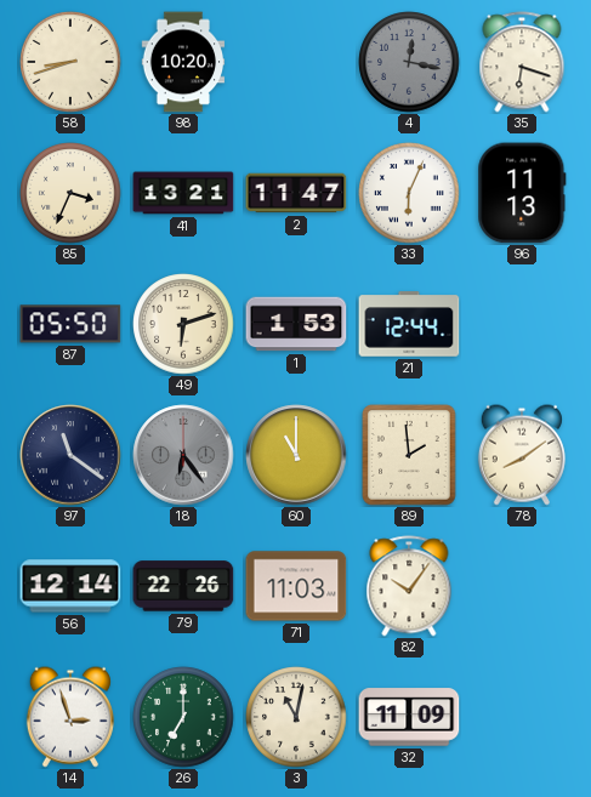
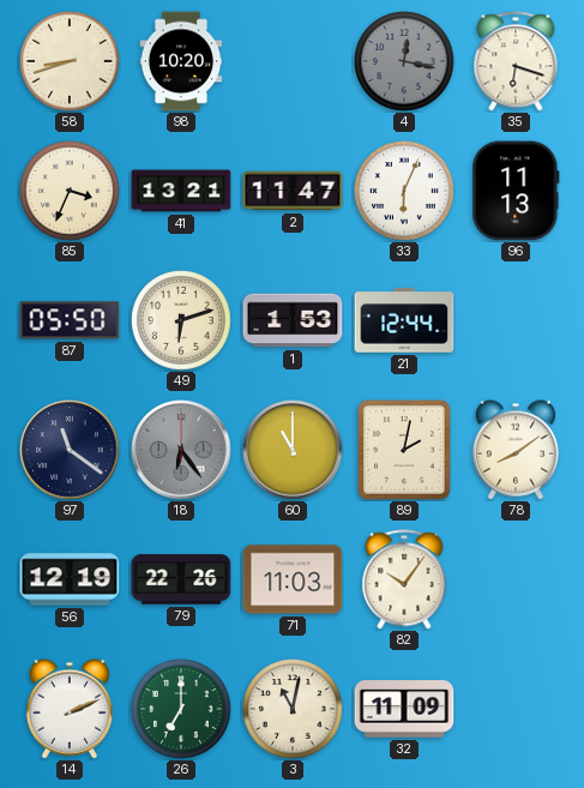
89: 1:59 -> 2:02 (404, 450)
56: 12:14 -> 12:19 (70, 579)
14: 2:57 -> 2:11 (70, 709)
